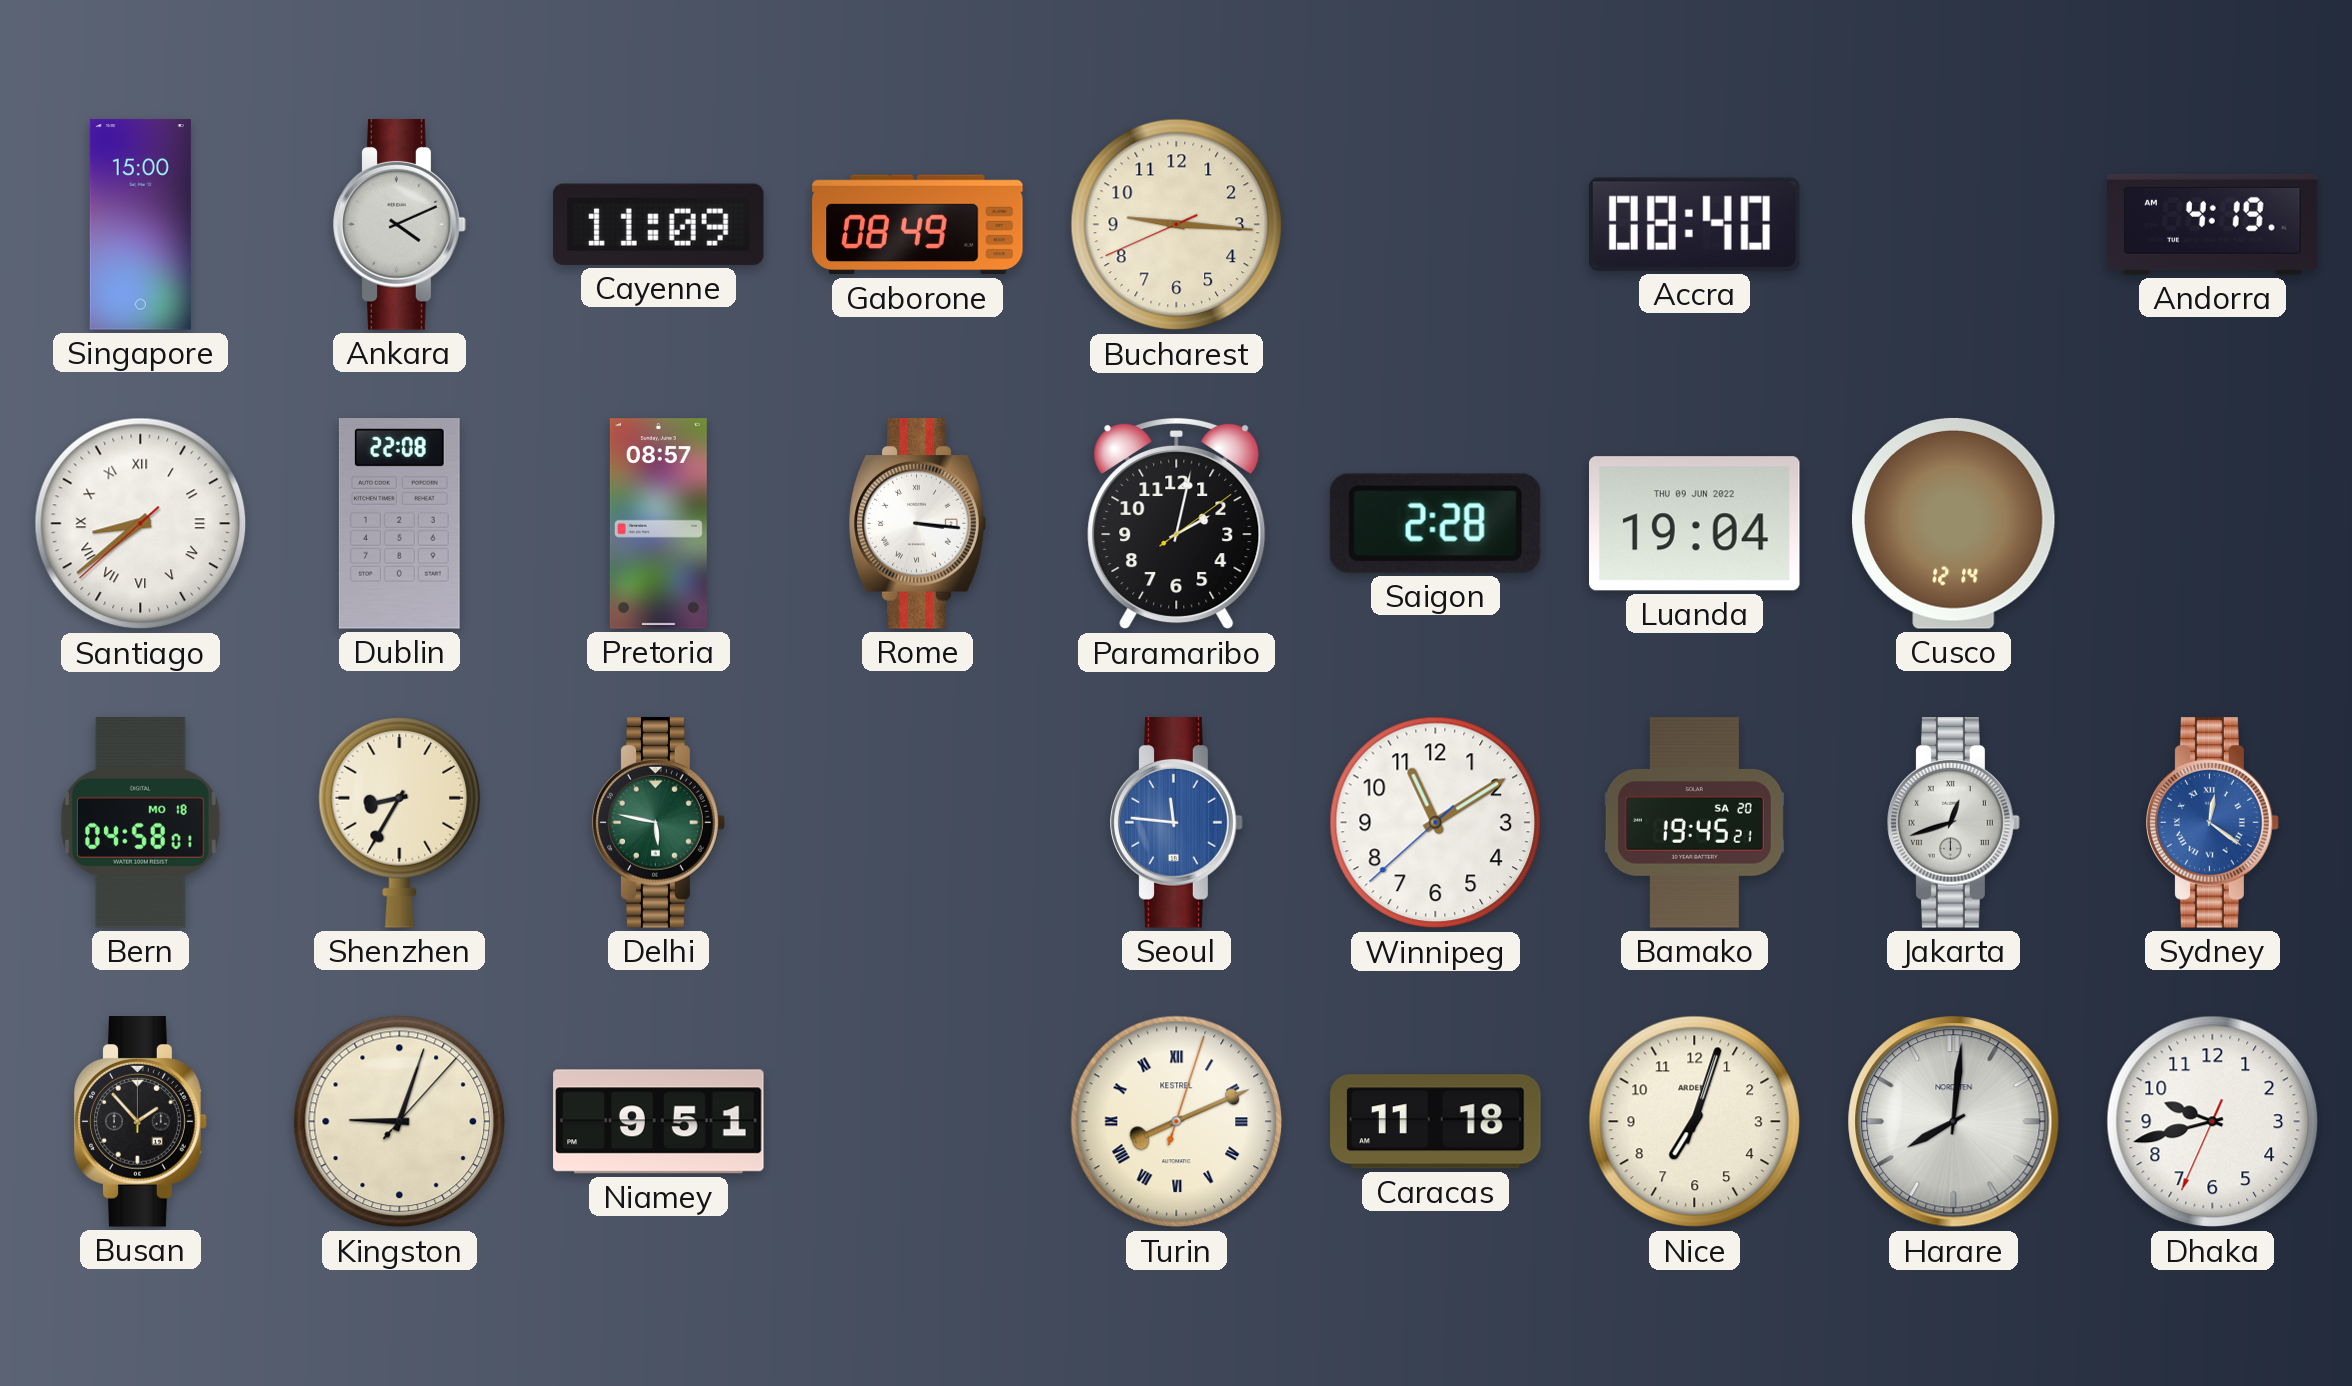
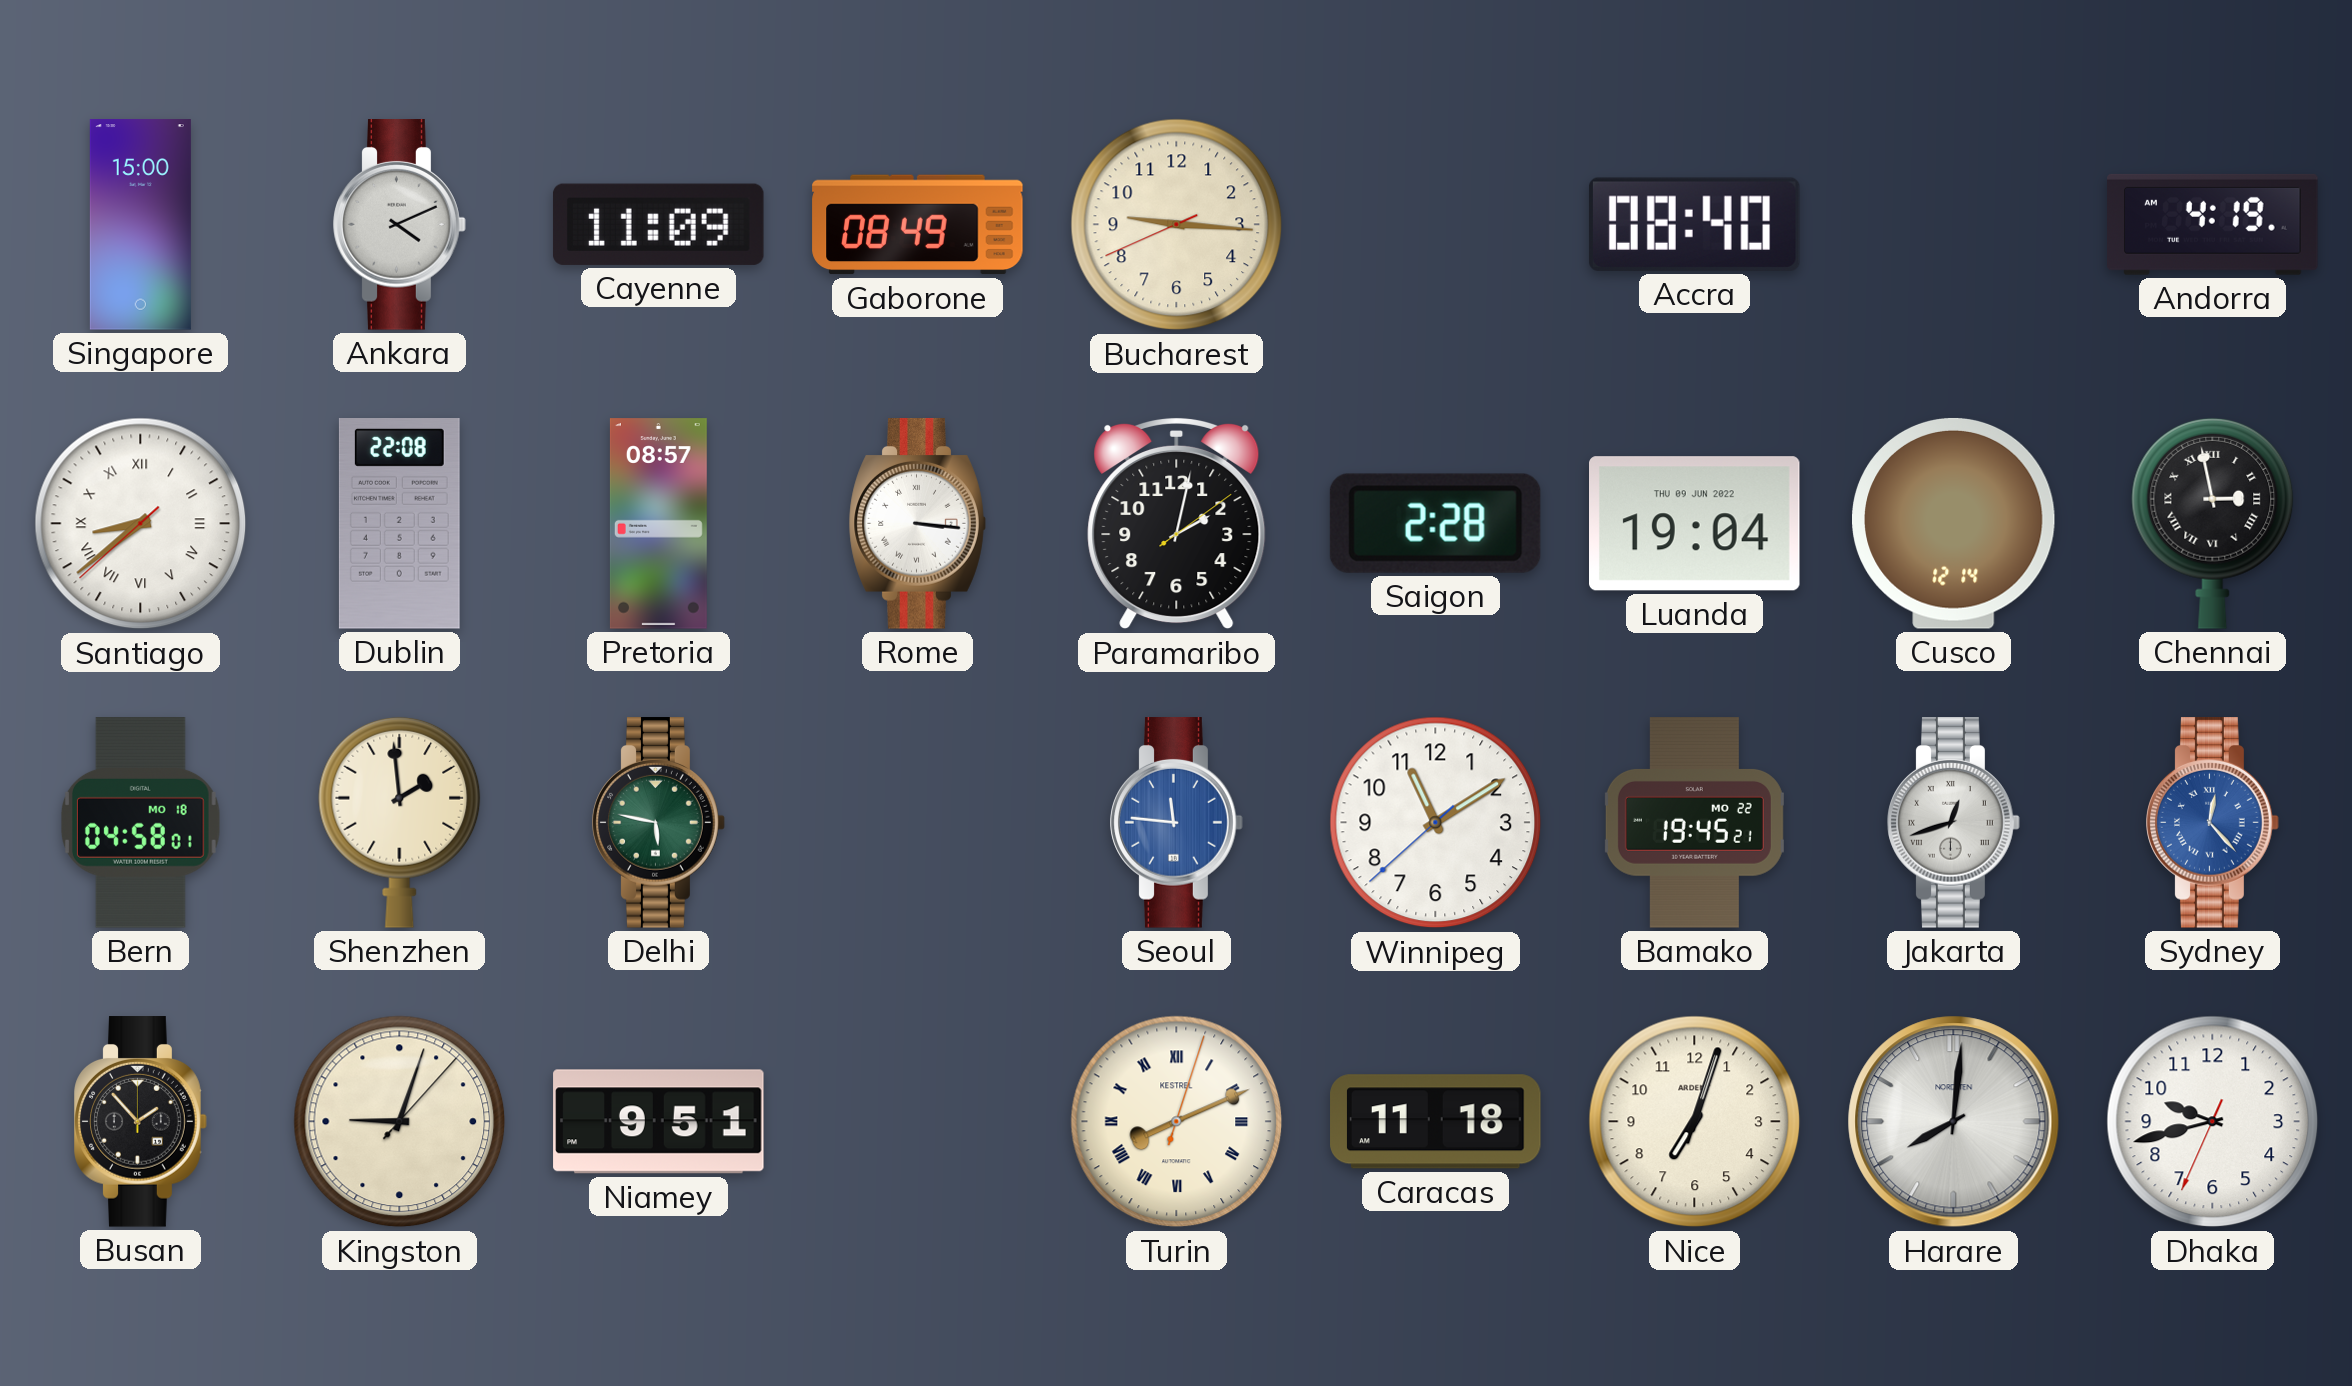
Chennai: none -> 2:58 (2213, 523)
Shenzhen: 8:35 -> 1:59 (400, 822)
Bamako date: SA 20 -> MO 22 (1694, 823)
Sydney: 12:21 -> 12:23 (2213, 823)
